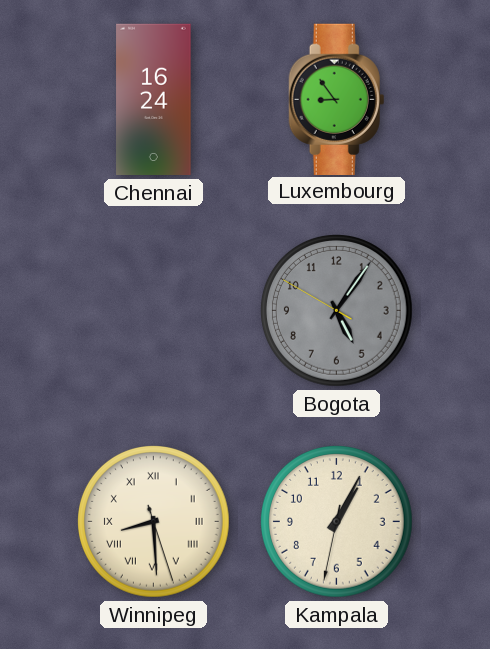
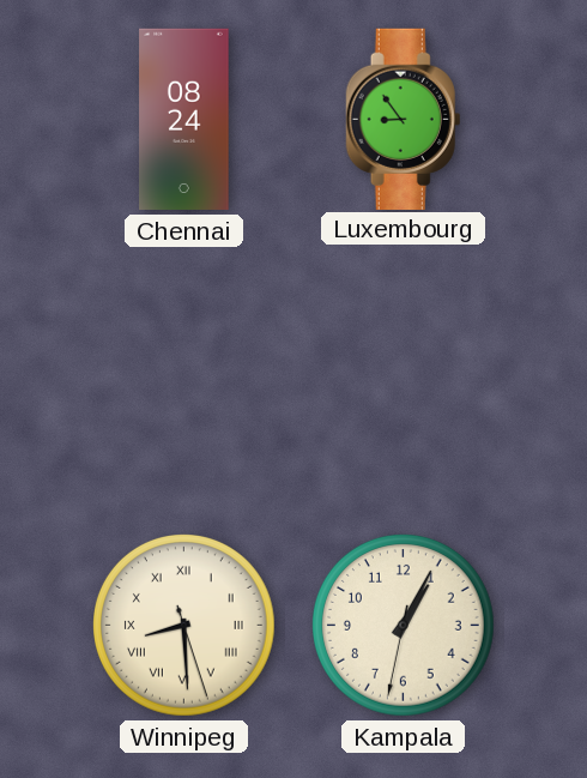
Chennai: 16:24 -> 08:24 (184, 120)
Bogota: 5:05 -> none (337, 311)
